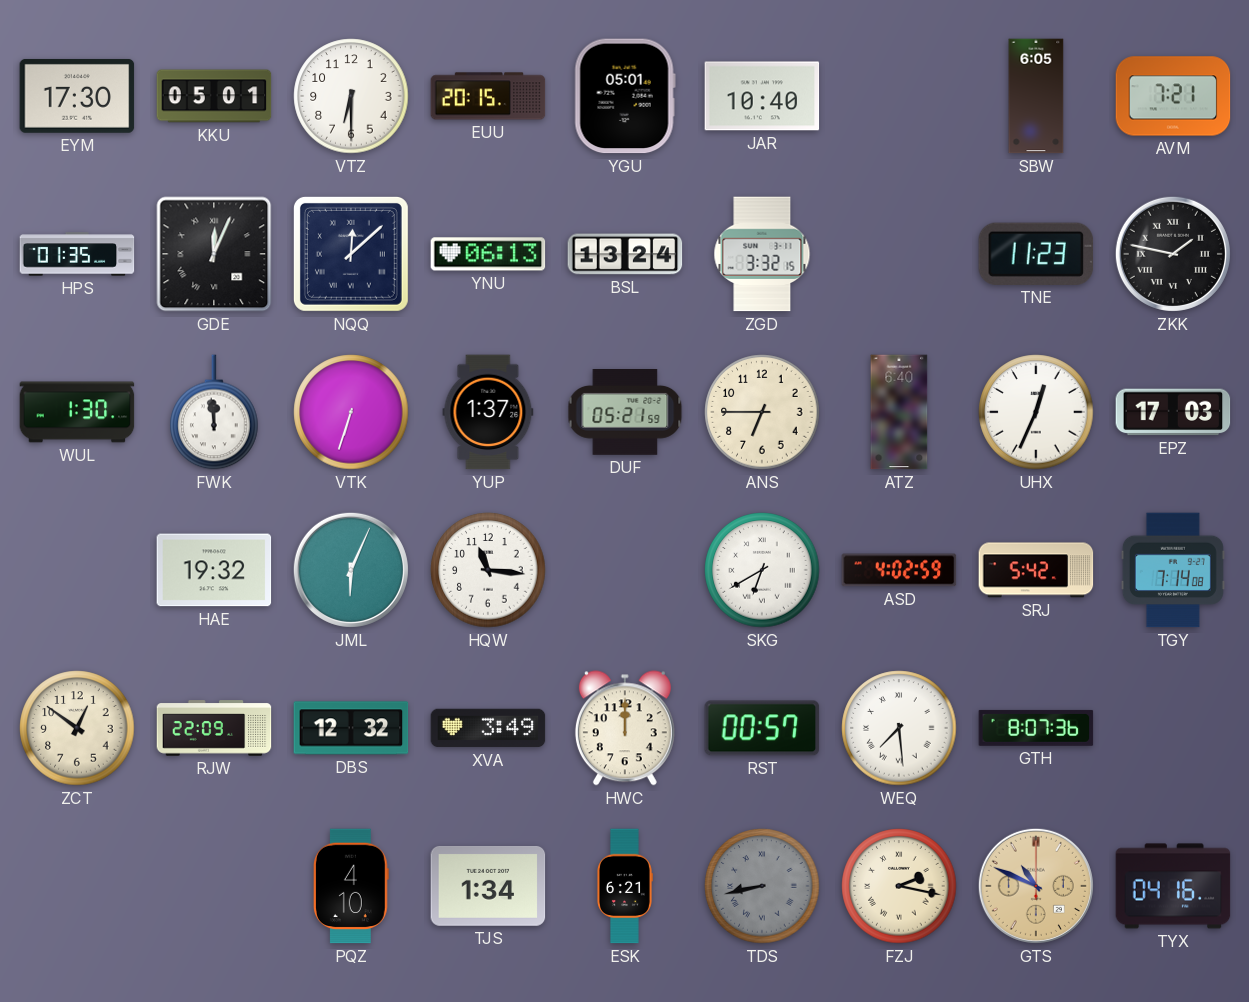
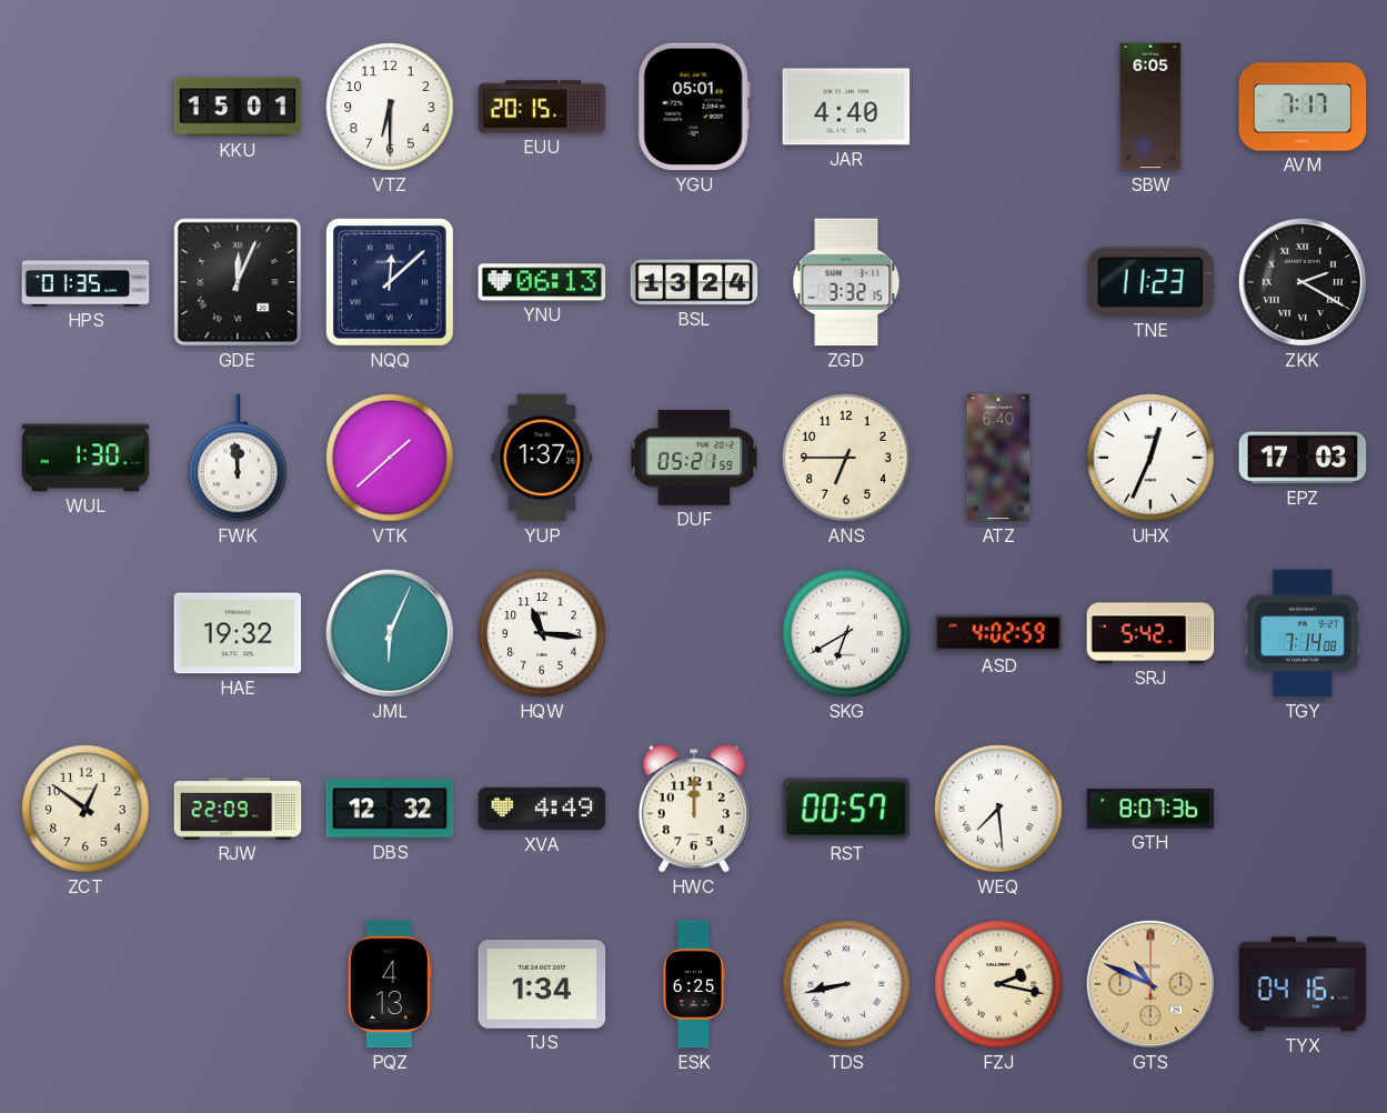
EYM: 17:30 -> none (77, 96)
KKU: 05:01 -> 15:01 (238, 107)
JAR: 10:40 -> 4:40 (846, 107)
AVM: 7:21 -> 7:17 (1303, 107)
ZKK: 1:47 -> 2:20 (1303, 282)
VTK: 6:33 -> 1:38 (390, 458)
XVA: 3:49 -> 4:49 (542, 809)
PQZ: 4:10 -> 4:13 (390, 984)
ESK: 6:21 -> 6:25 (693, 984)
TDS dial: grey -> white (846, 984)
